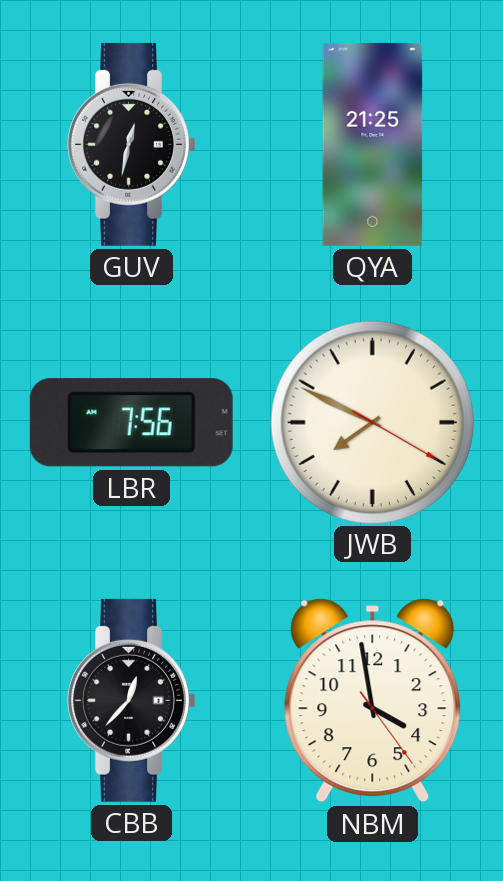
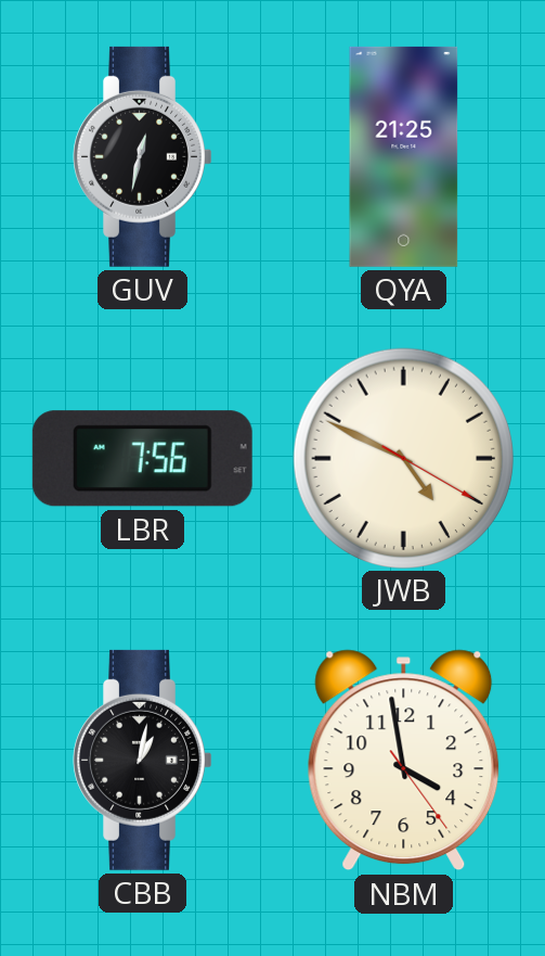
JWB: 7:49 -> 4:49 (403, 458)
CBB: 12:37 -> 1:02 (143, 760)
